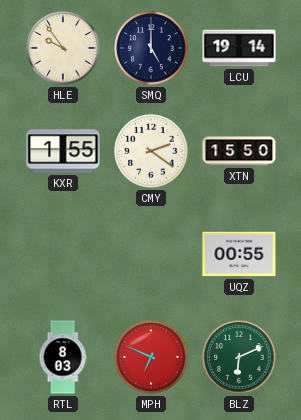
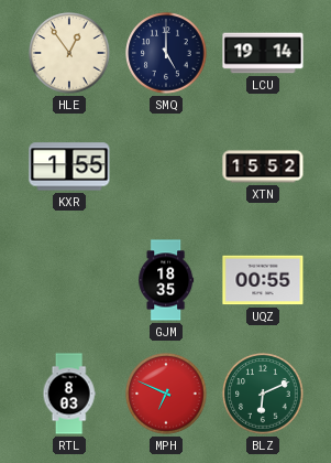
HLE: 9:54 -> 12:54 (69, 53)
CMY: 2:21 -> none (151, 151)
XTN: 15:50 -> 15:52 (263, 166)
GJM: none -> 18:35 (166, 280)
